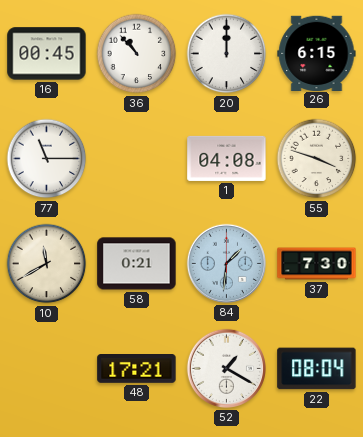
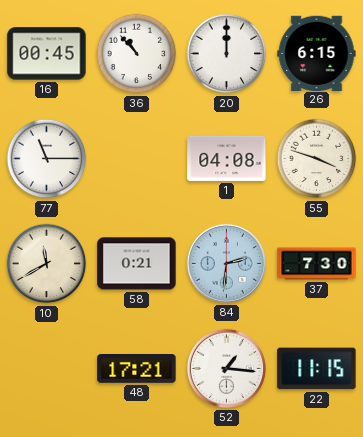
84: 1:31 -> 2:31 (226, 263)
52: 1:20 -> 1:16 (226, 368)
22: 08:04 -> 11:15 (317, 369)
